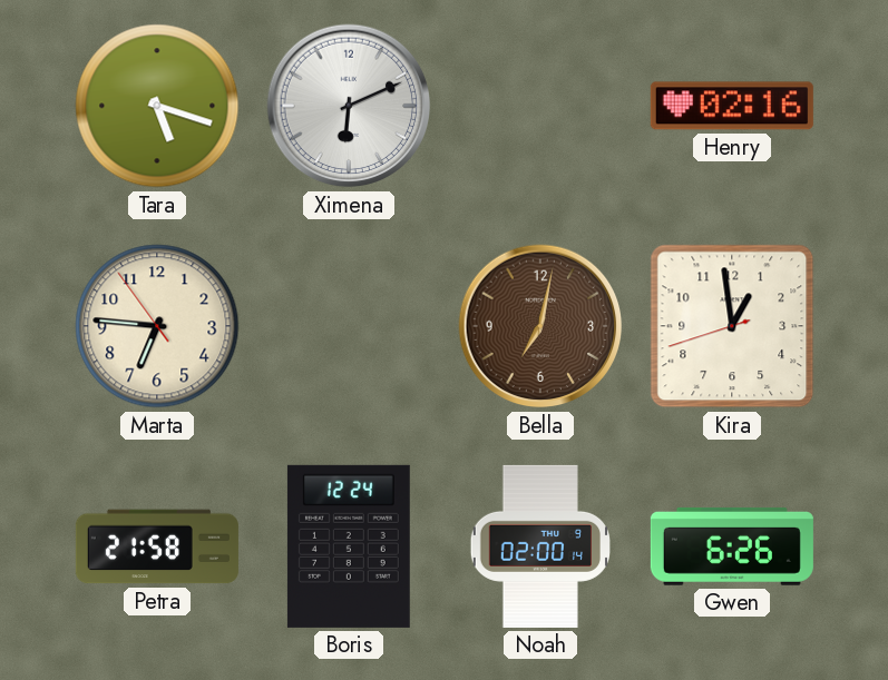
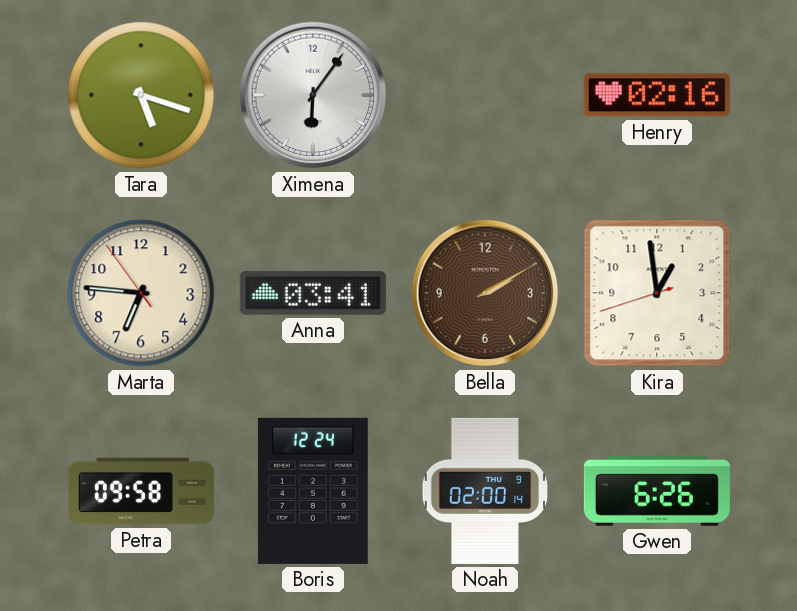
Ximena: 6:11 -> 6:06 (313, 95)
Anna: none -> 03:41 (313, 293)
Bella: 7:02 -> 2:10 (485, 293)
Petra: 21:58 -> 09:58 (141, 491)
